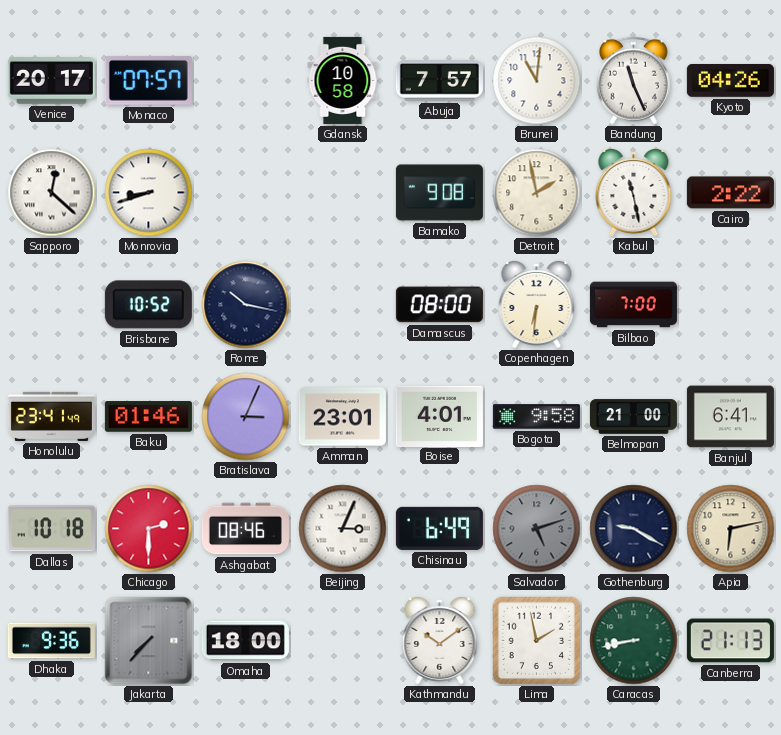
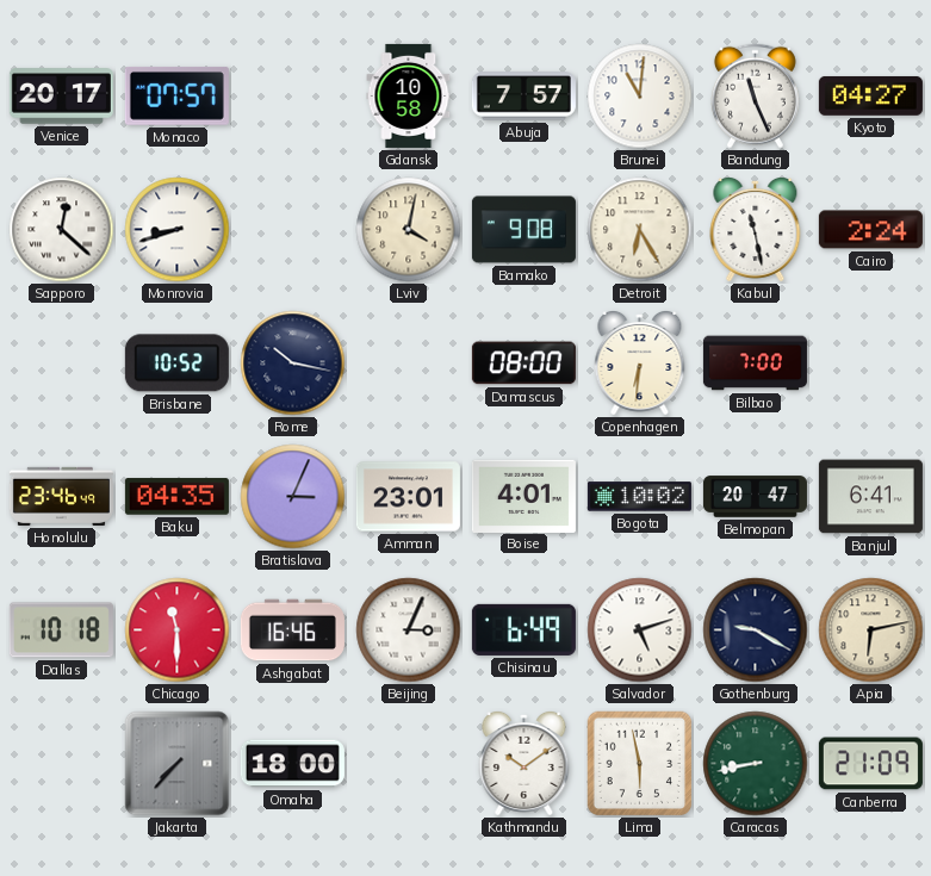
Kyoto: 04:26 -> 04:27 (870, 95)
Lviv: none -> 4:02 (409, 230)
Detroit: 1:58 -> 6:25 (640, 230)
Cairo: 2:22 -> 2:24 (870, 230)
Honolulu: 23:41 -> 23:46 (61, 496)
Baku: 01:46 -> 04:35 (176, 497)
Bogota: 9:58 -> 10:02 (639, 497)
Belmopan: 21:00 -> 20:47 (755, 497)
Chicago: 2:30 -> 11:30 (178, 630)
Ashgabat: 08:46 -> 16:46 (292, 630)
Salvador dial: grey -> white (640, 630)
Dhaka: 9:36 -> none (51, 641)
Lima: 1:58 -> 5:58 (640, 764)
Canberra: 21:13 -> 21:09 (870, 764)
